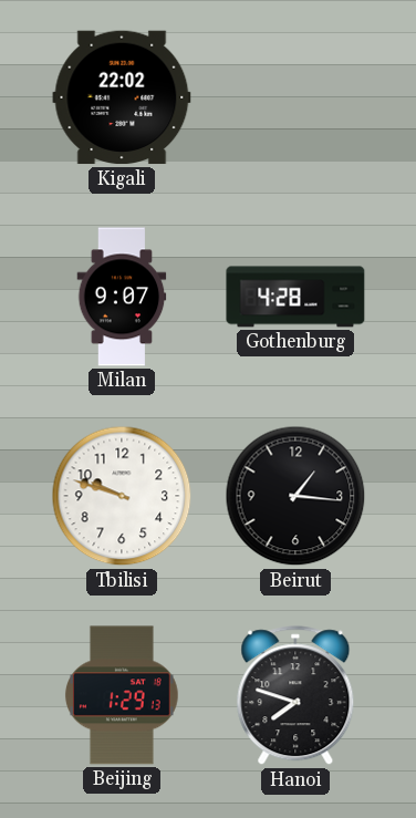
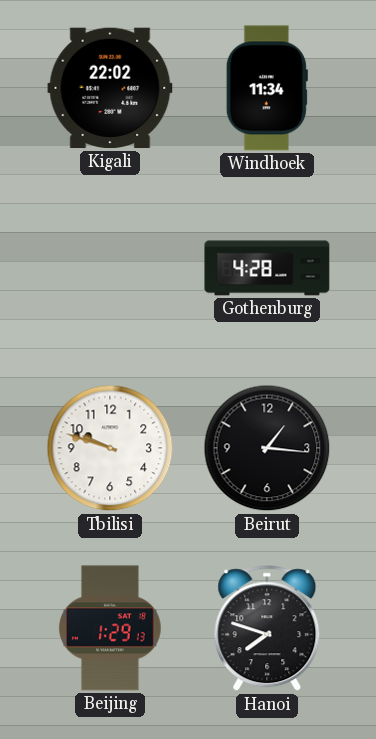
Windhoek: none -> 11:34 (267, 88)
Milan: 9:07 -> none (122, 297)
